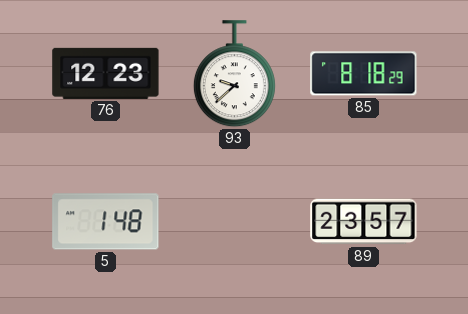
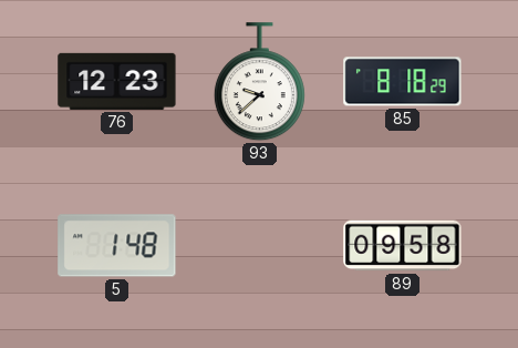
89: 23:57 -> 09:58 (403, 246)
